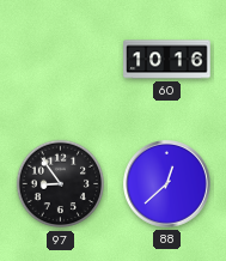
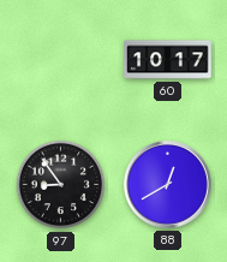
60: 10:16 -> 10:17 (168, 60)
88: 12:38 -> 12:40 (168, 185)
